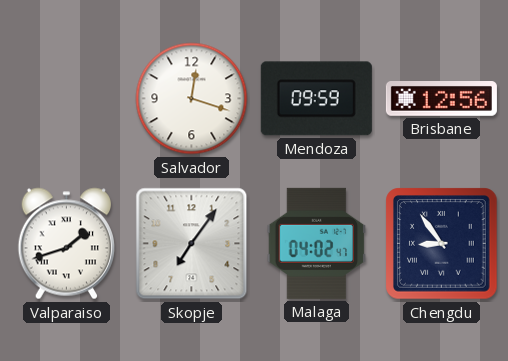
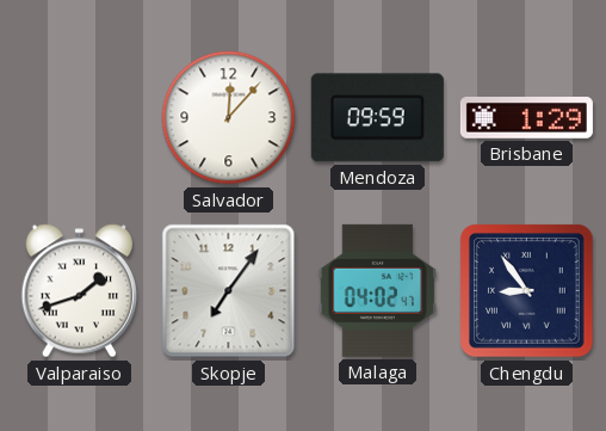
Salvador: 12:18 -> 12:07 (229, 118)
Brisbane: 12:56 -> 1:29 (526, 118)
